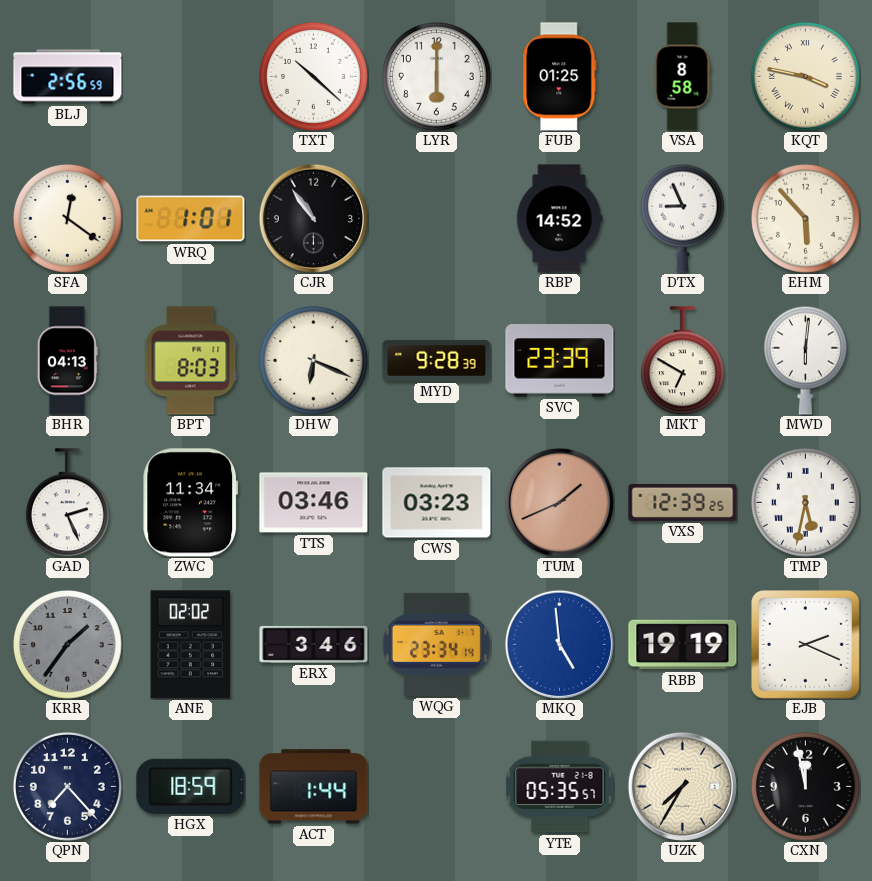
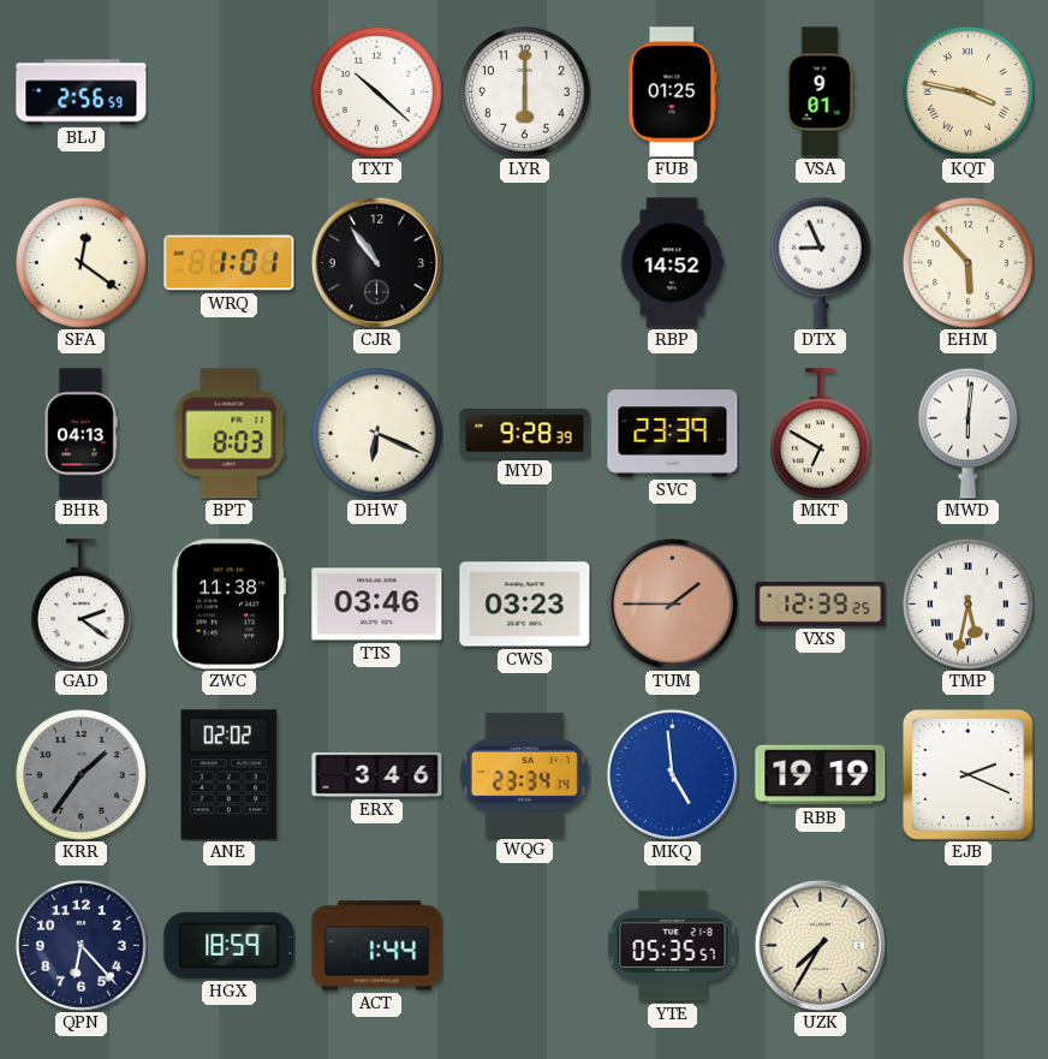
VSA: 8:58 -> 9:01 (820, 93)
GAD: 2:26 -> 2:21 (81, 605)
ZWC: 11:34 -> 11:38 (230, 605)
TUM: 1:41 -> 1:45 (672, 603)
QPN: 7:23 -> 6:23 (82, 946)
CXN: 11:58 -> none (806, 787)
